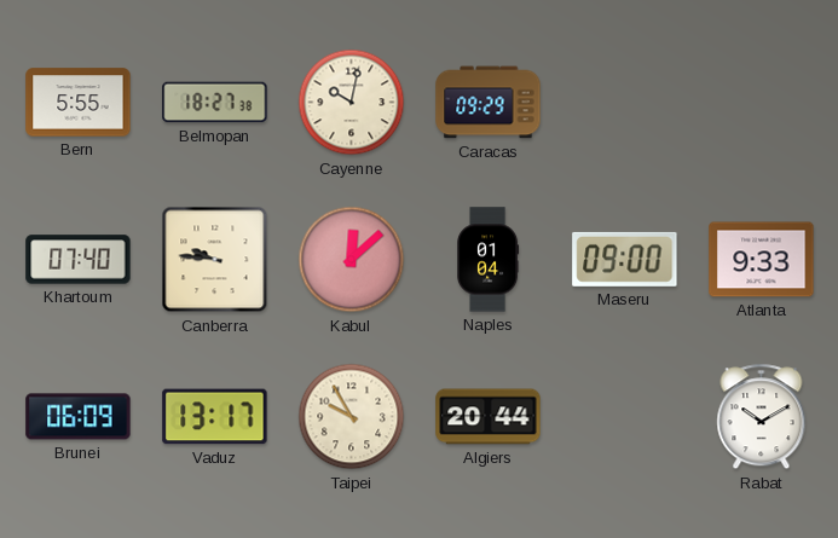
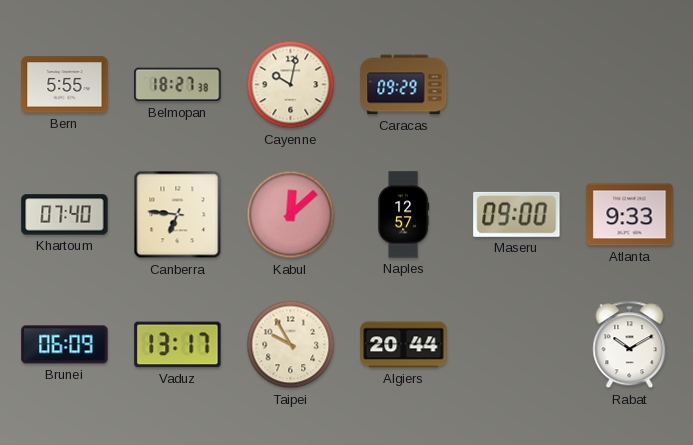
Canberra: 9:46 -> 6:46 (178, 215)
Naples: 01:04 -> 12:57 (404, 215)
